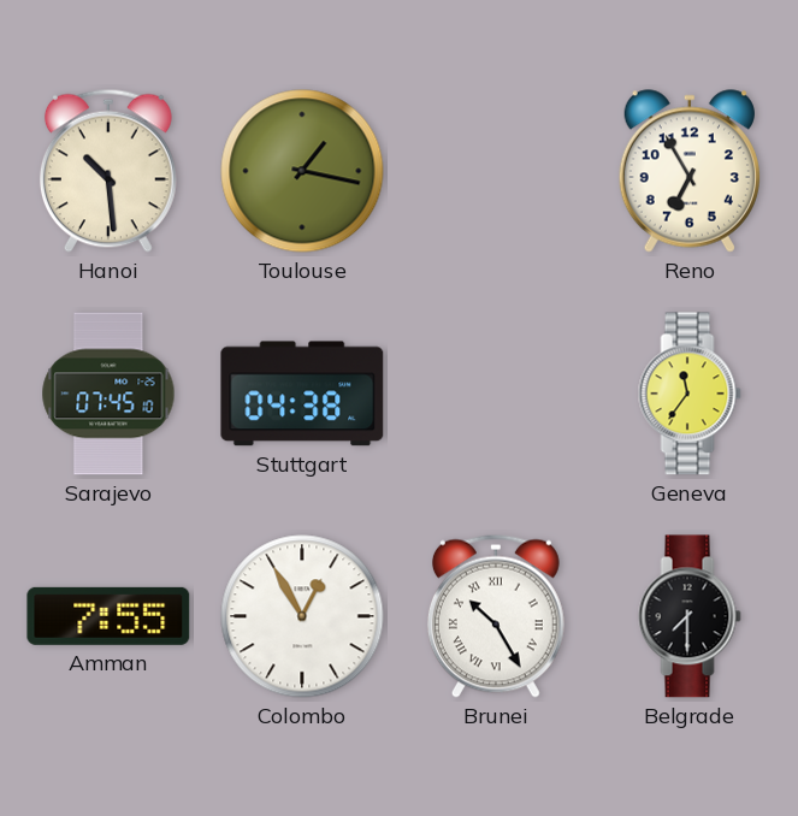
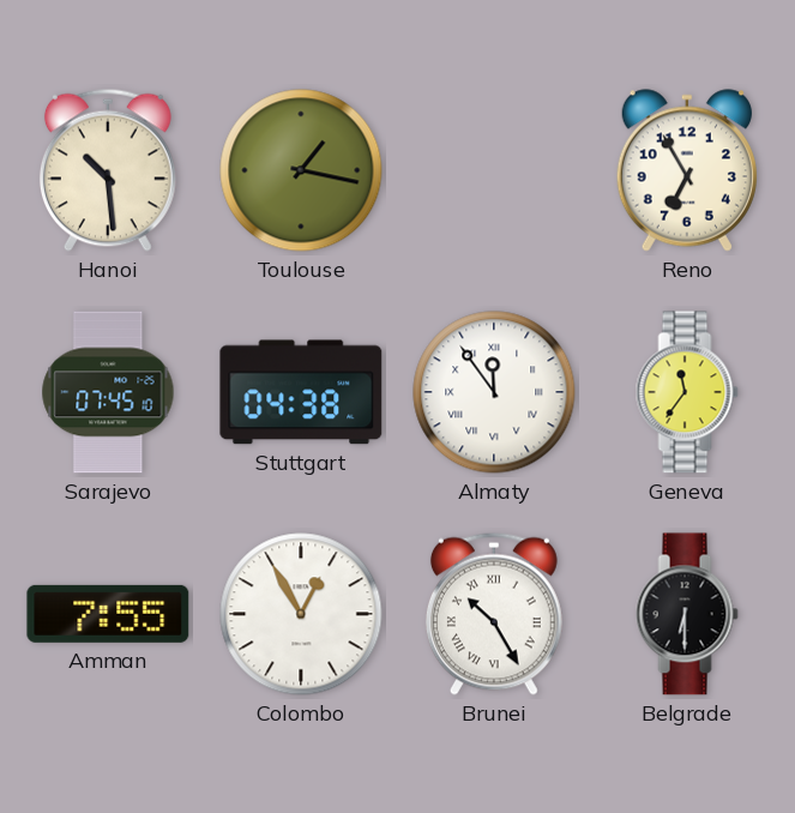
Almaty: none -> 11:54 (494, 392)
Belgrade: 7:30 -> 6:30 (687, 614)
